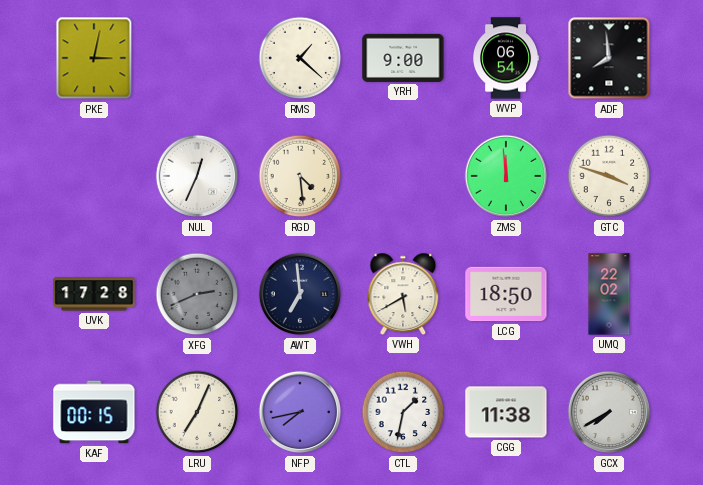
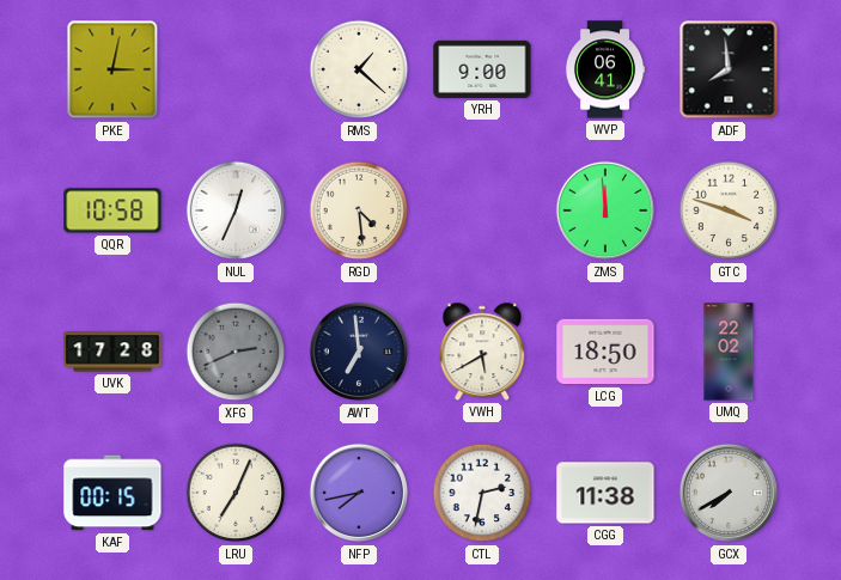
WVP: 06:54 -> 06:41 (607, 69)
QQR: none -> 10:58 (112, 210)
CTL: 1:32 -> 2:32 (482, 493)
